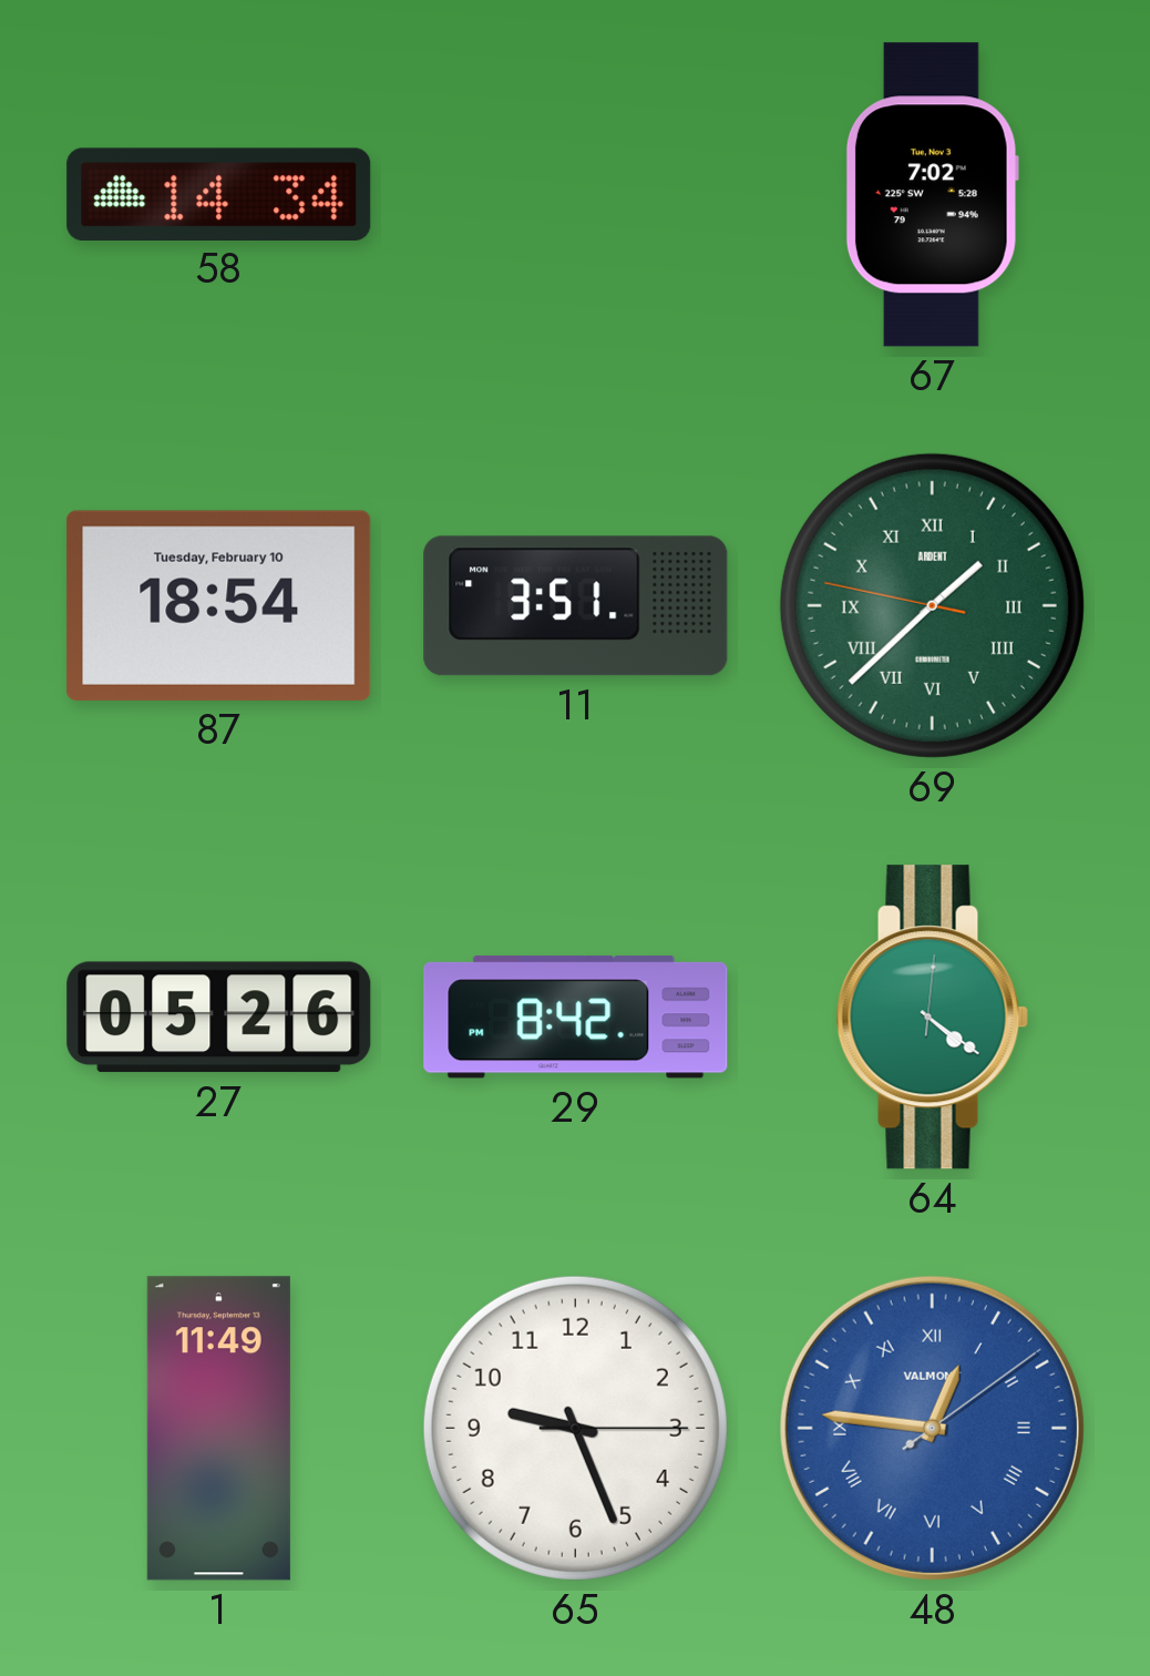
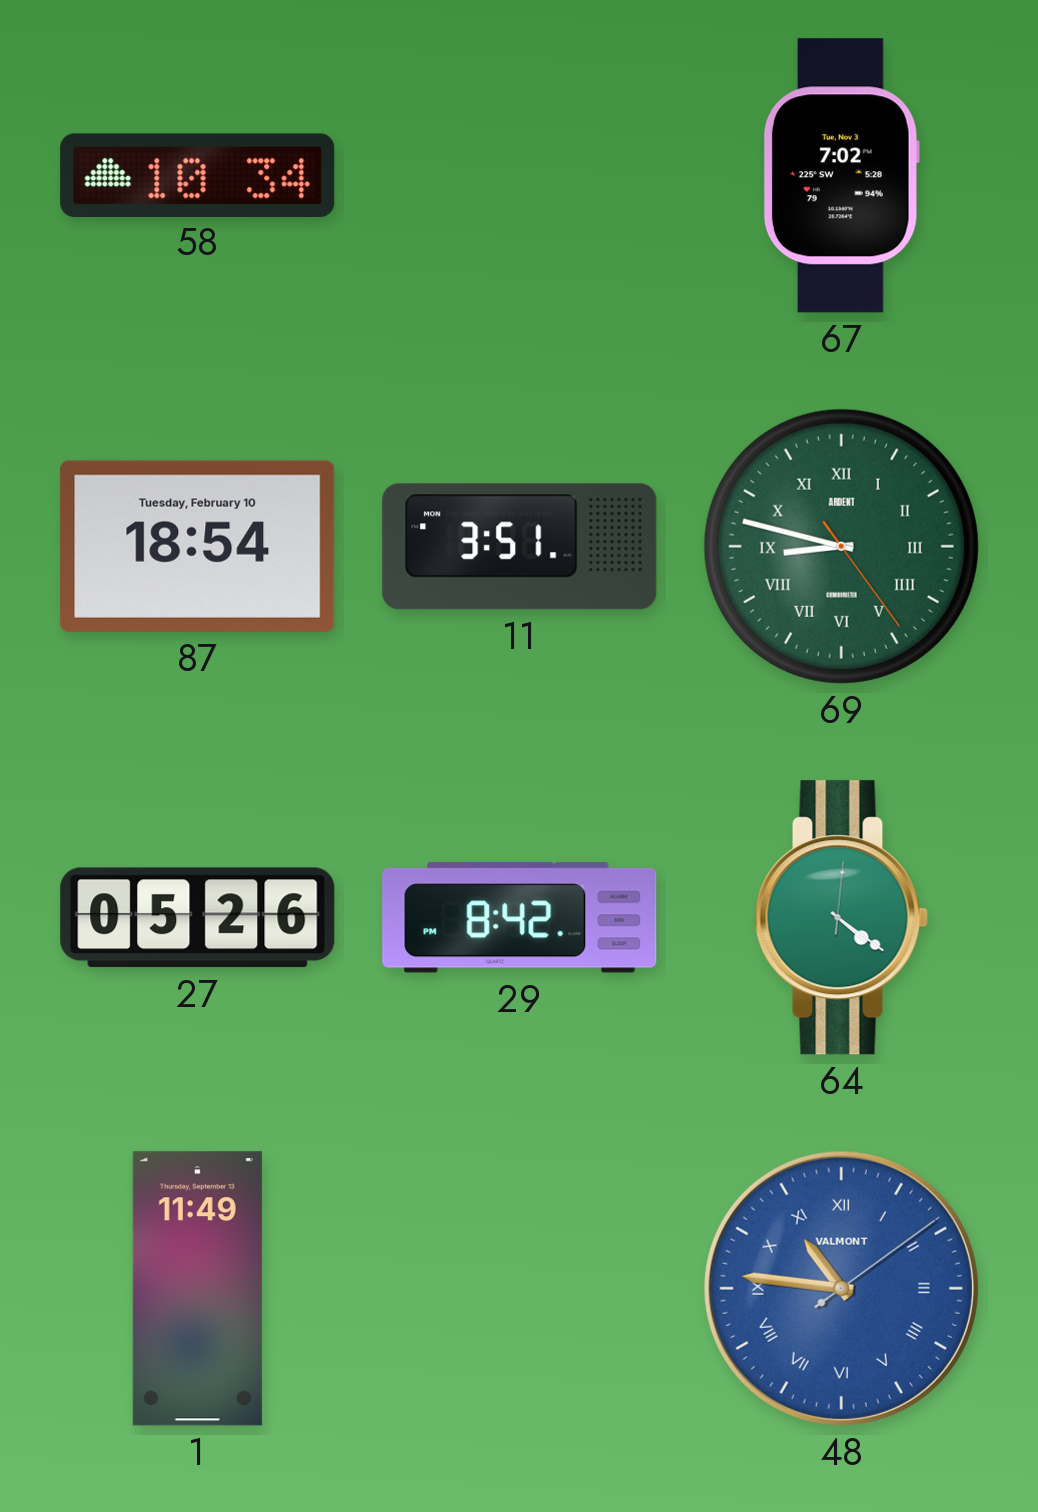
58: 14:34 -> 10:34 (198, 175)
69: 1:37 -> 8:47 (841, 546)
65: 9:26 -> none (575, 1428)
48: 12:46 -> 10:46 (841, 1288)
